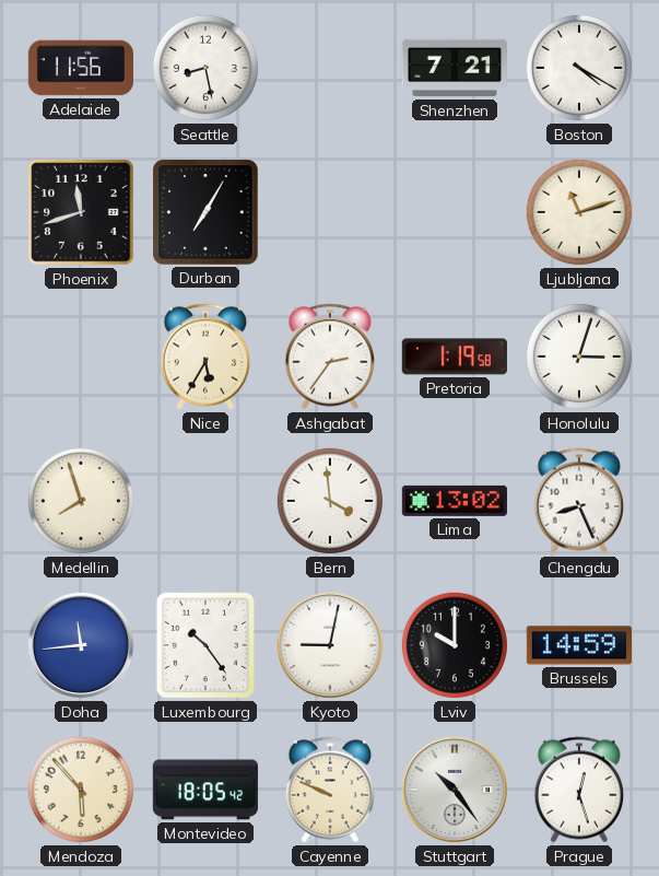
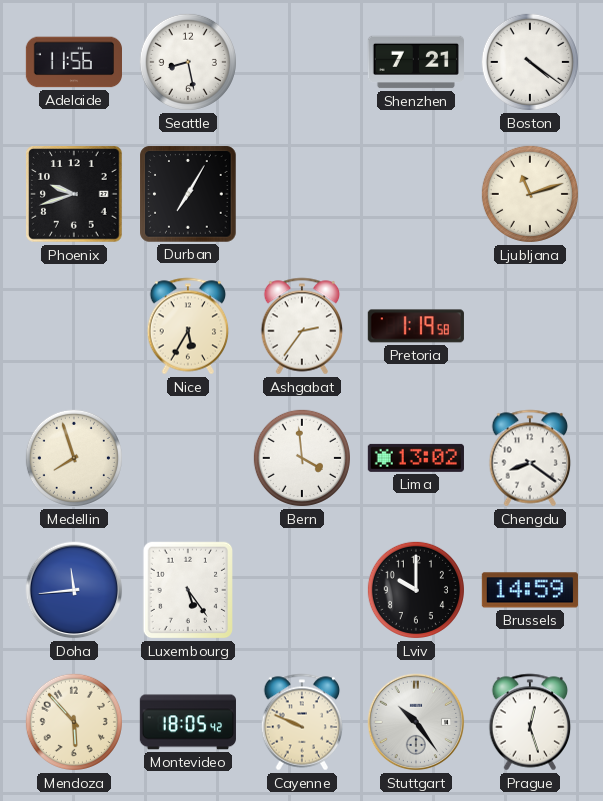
Boston: 4:20 -> 4:21 (530, 62)
Phoenix: 11:42 -> 9:42 (75, 195)
Honolulu: 3:03 -> none (579, 357)
Chengdu: 8:26 -> 8:21 (530, 458)
Luxembourg: 10:24 -> 5:24 (188, 590)
Kyoto: 9:02 -> none (330, 645)
